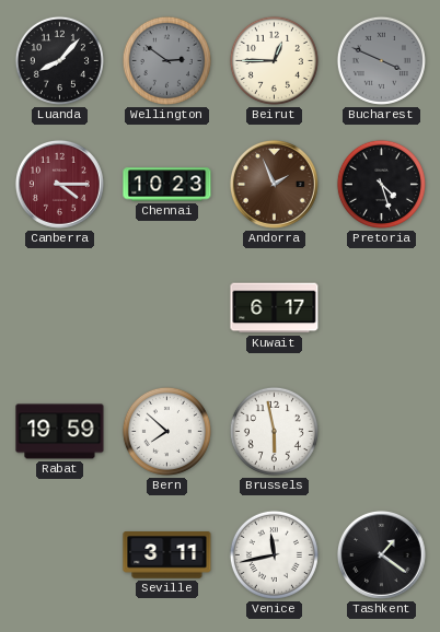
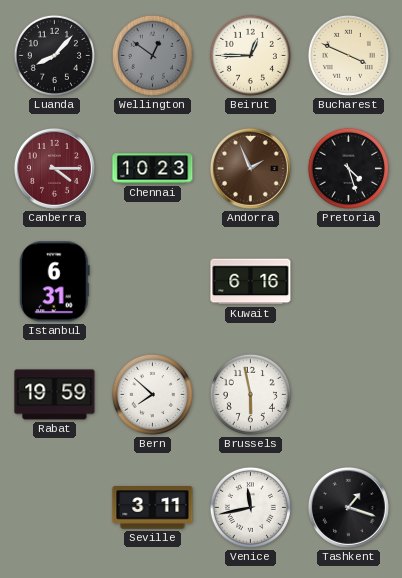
Wellington: 2:51 -> 12:51 (152, 55)
Bucharest dial: grey -> cream (348, 55)
Istanbul: none -> 6:31 (54, 282)
Kuwait: 6:17 -> 6:16 (251, 282)
Tashkent: 1:21 -> 1:18 (348, 507)
